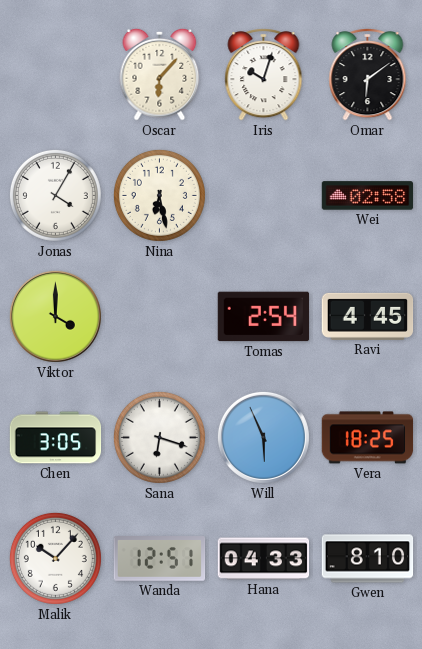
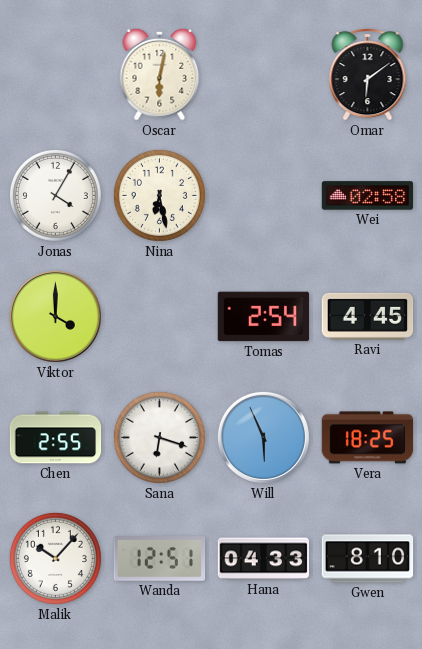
Oscar: 6:07 -> 6:02 (160, 74)
Iris: 10:03 -> none (264, 75)
Chen: 3:05 -> 2:55 (56, 438)
